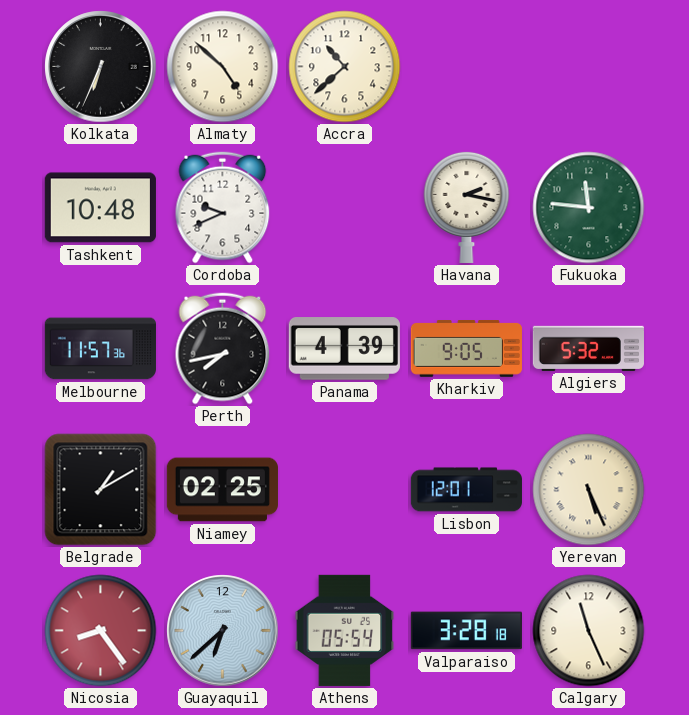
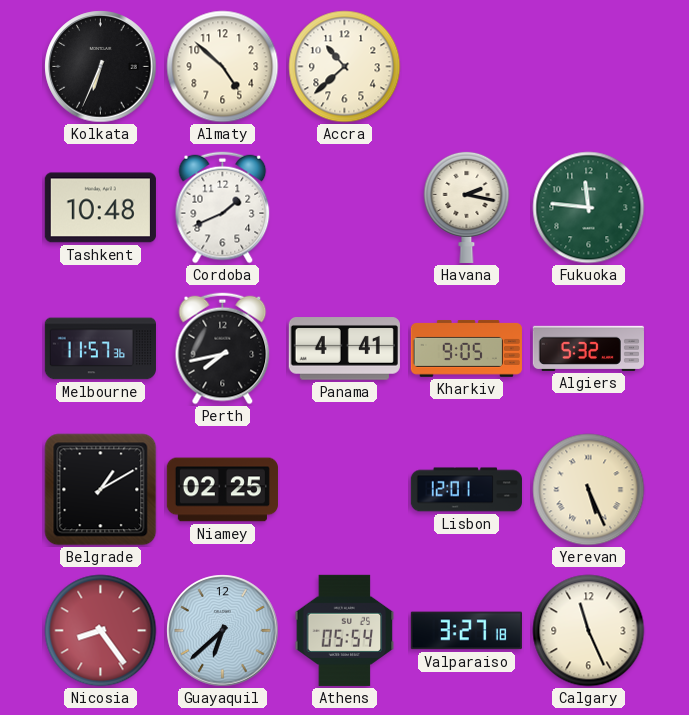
Cordoba: 9:41 -> 1:41 (223, 208)
Panama: 4:39 -> 4:41 (344, 349)
Valparaiso: 3:28 -> 3:27 (466, 631)
